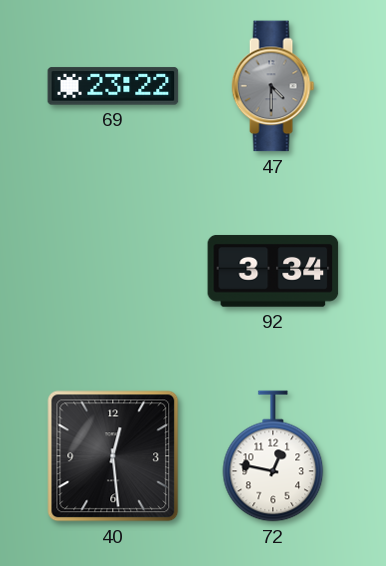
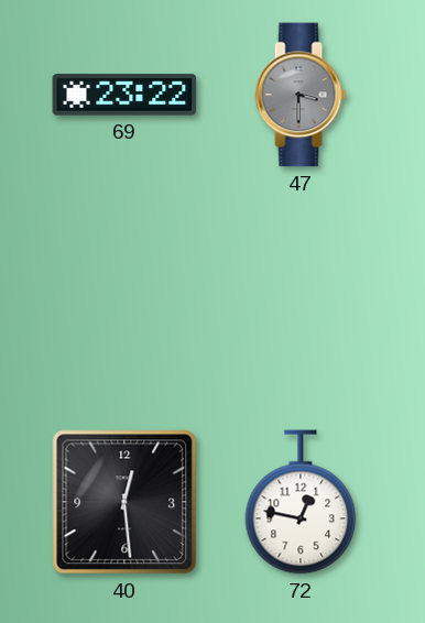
47: 4:30 -> 3:30 (301, 95)
92: 3:34 -> none (273, 271)
